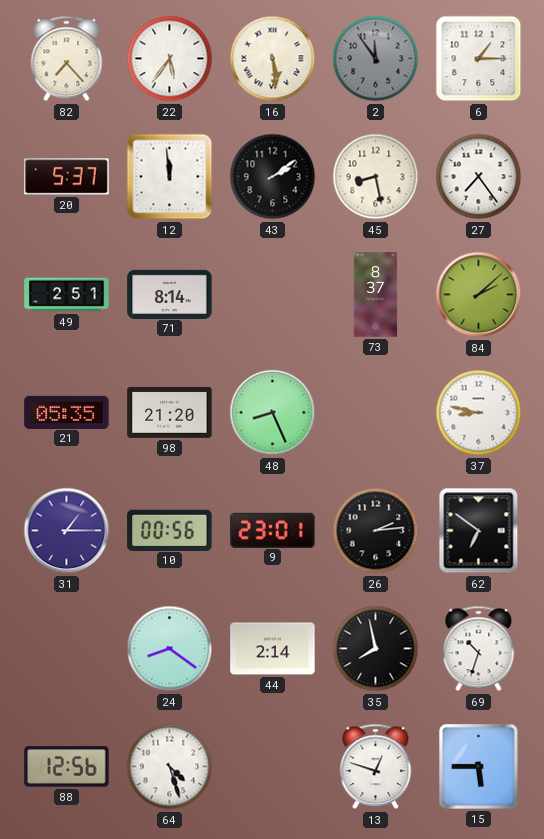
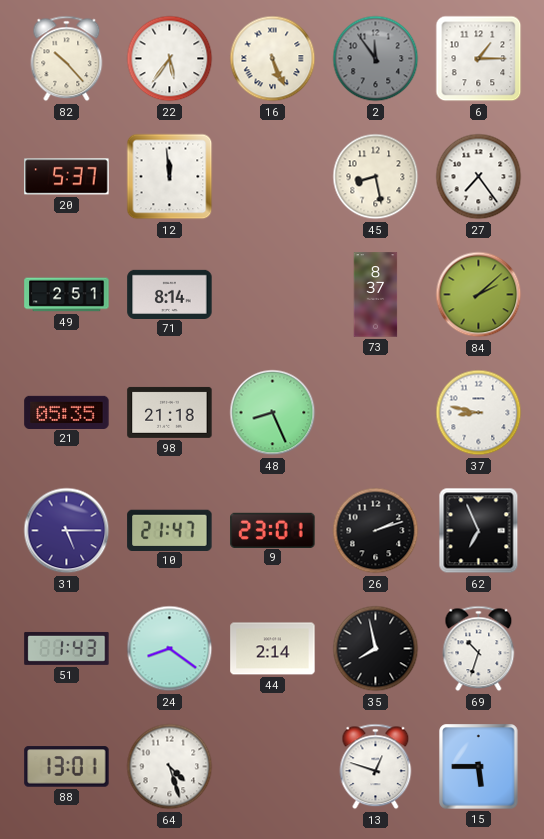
82: 7:23 -> 10:23 (67, 59)
16: 5:29 -> 5:26 (273, 59)
43: 2:09 -> none (273, 177)
98: 21:20 -> 21:18 (170, 412)
31: 1:15 -> 5:15 (67, 531)
10: 00:56 -> 21:47 (170, 530)
26: 2:14 -> 2:12 (376, 531)
62: 6:51 -> 6:56 (479, 531)
51: none -> 1:43 (67, 648)
88: 12:56 -> 13:01 (67, 767)
